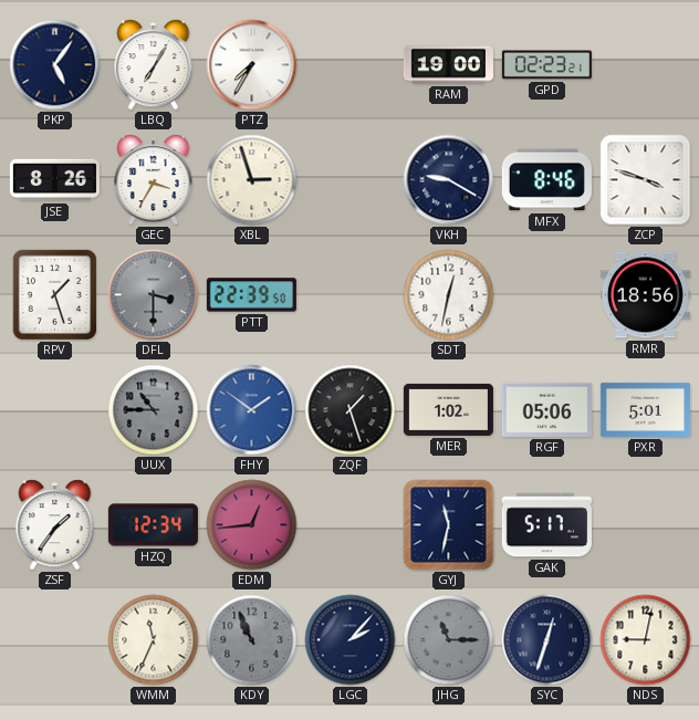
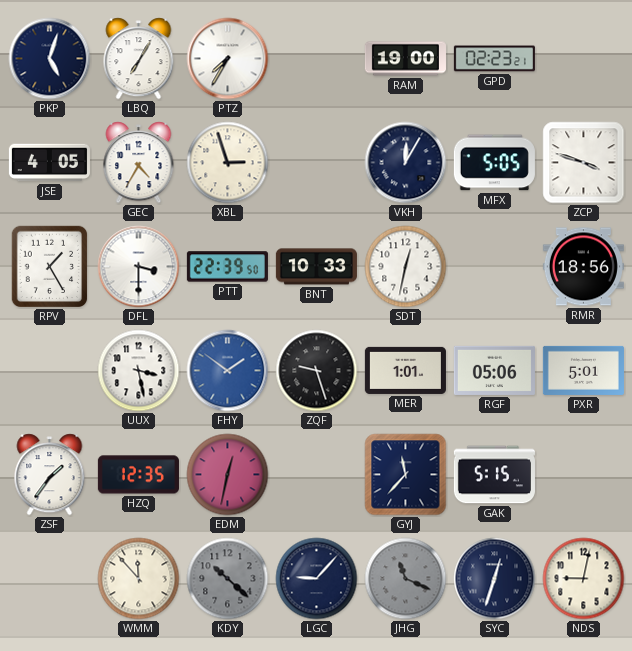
PKP: 5:06 -> 5:03 (50, 59)
JSE: 8:26 -> 4:05 (49, 163)
GEC: 3:35 -> 4:35 (139, 163)
VKH: 9:20 -> 12:05 (406, 163)
MFX: 8:46 -> 5:05 (494, 163)
RPV: 1:27 -> 1:25 (50, 267)
DFL dial: grey -> white (139, 267)
BNT: none -> 10:33 (316, 267)
UUX: 10:45 -> 3:28 (139, 371)
UUX dial: grey -> white (139, 371)
ZQF: 1:27 -> 9:27 (317, 371)
MER: 1:02 -> 1:01 (405, 370)
HZQ: 12:34 -> 12:35 (138, 475)
EDM: 12:44 -> 12:32 (228, 475)
GYJ: 11:32 -> 11:37 (406, 475)
GAK: 5:17 -> 5:15 (494, 475)
WMM: 11:34 -> 11:53 (139, 579)
KDY: 10:56 -> 10:22 (228, 579)
LGC: 2:07 -> 9:07 (317, 579)
JHG: 11:15 -> 11:19 (406, 579)
